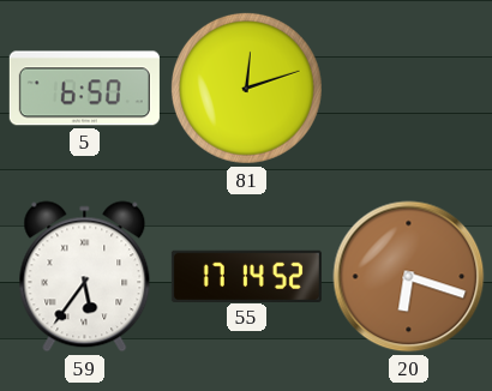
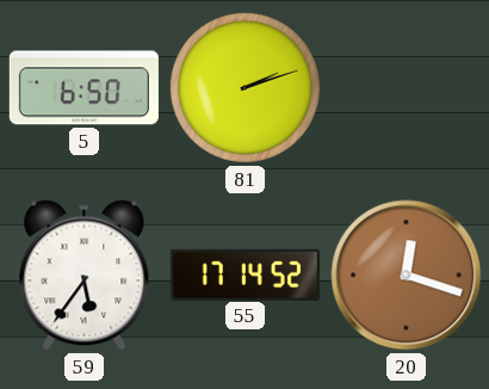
81: 12:12 -> 2:12 (244, 87)
20: 6:18 -> 12:18 (407, 276)
